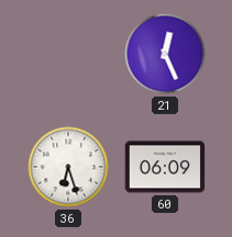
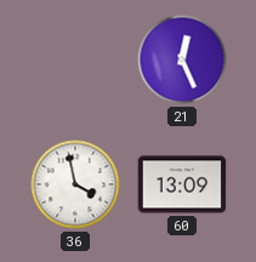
36: 6:27 -> 3:58 (75, 184)
60: 06:09 -> 13:09 (182, 184)
